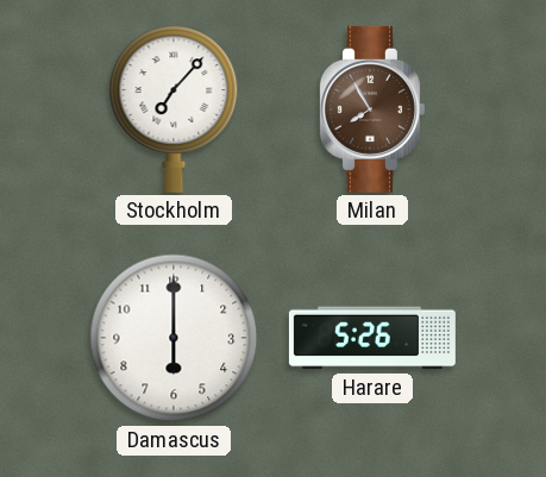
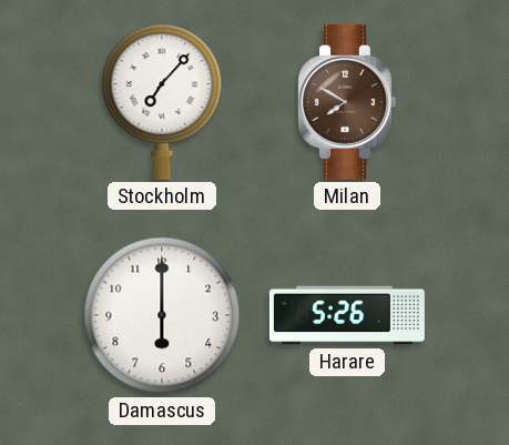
Milan: 7:55 -> 7:50 (346, 102)
